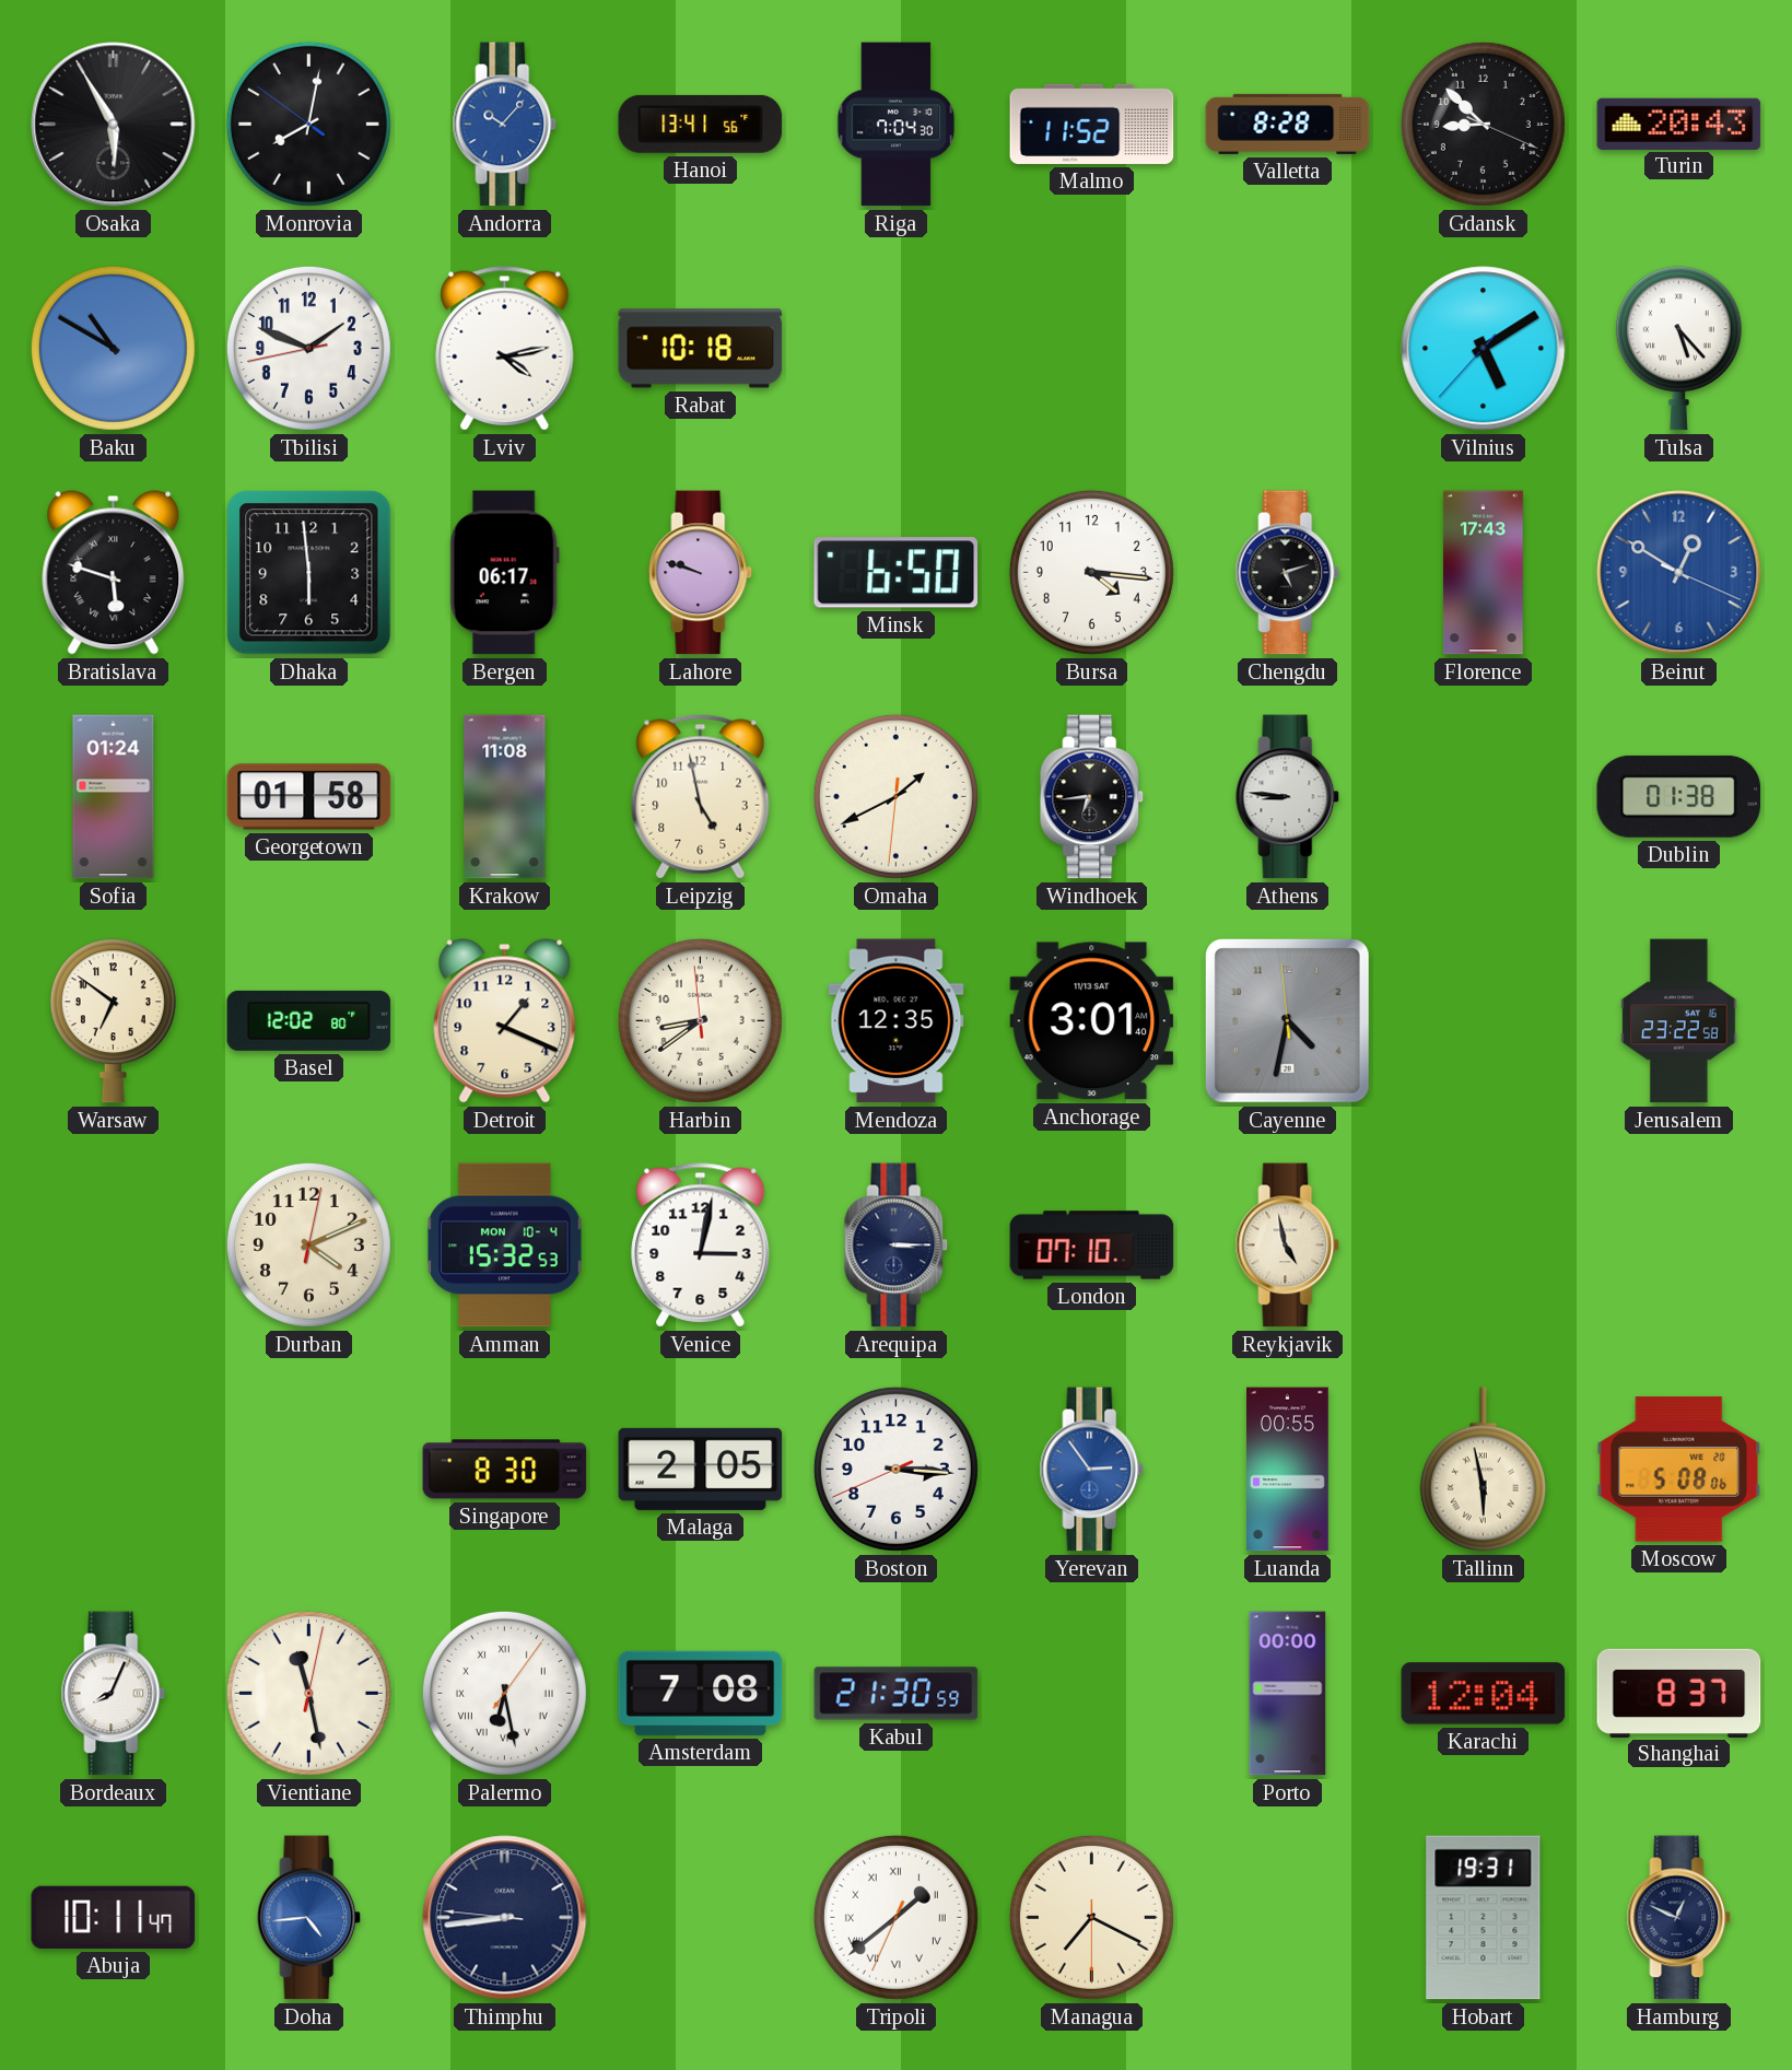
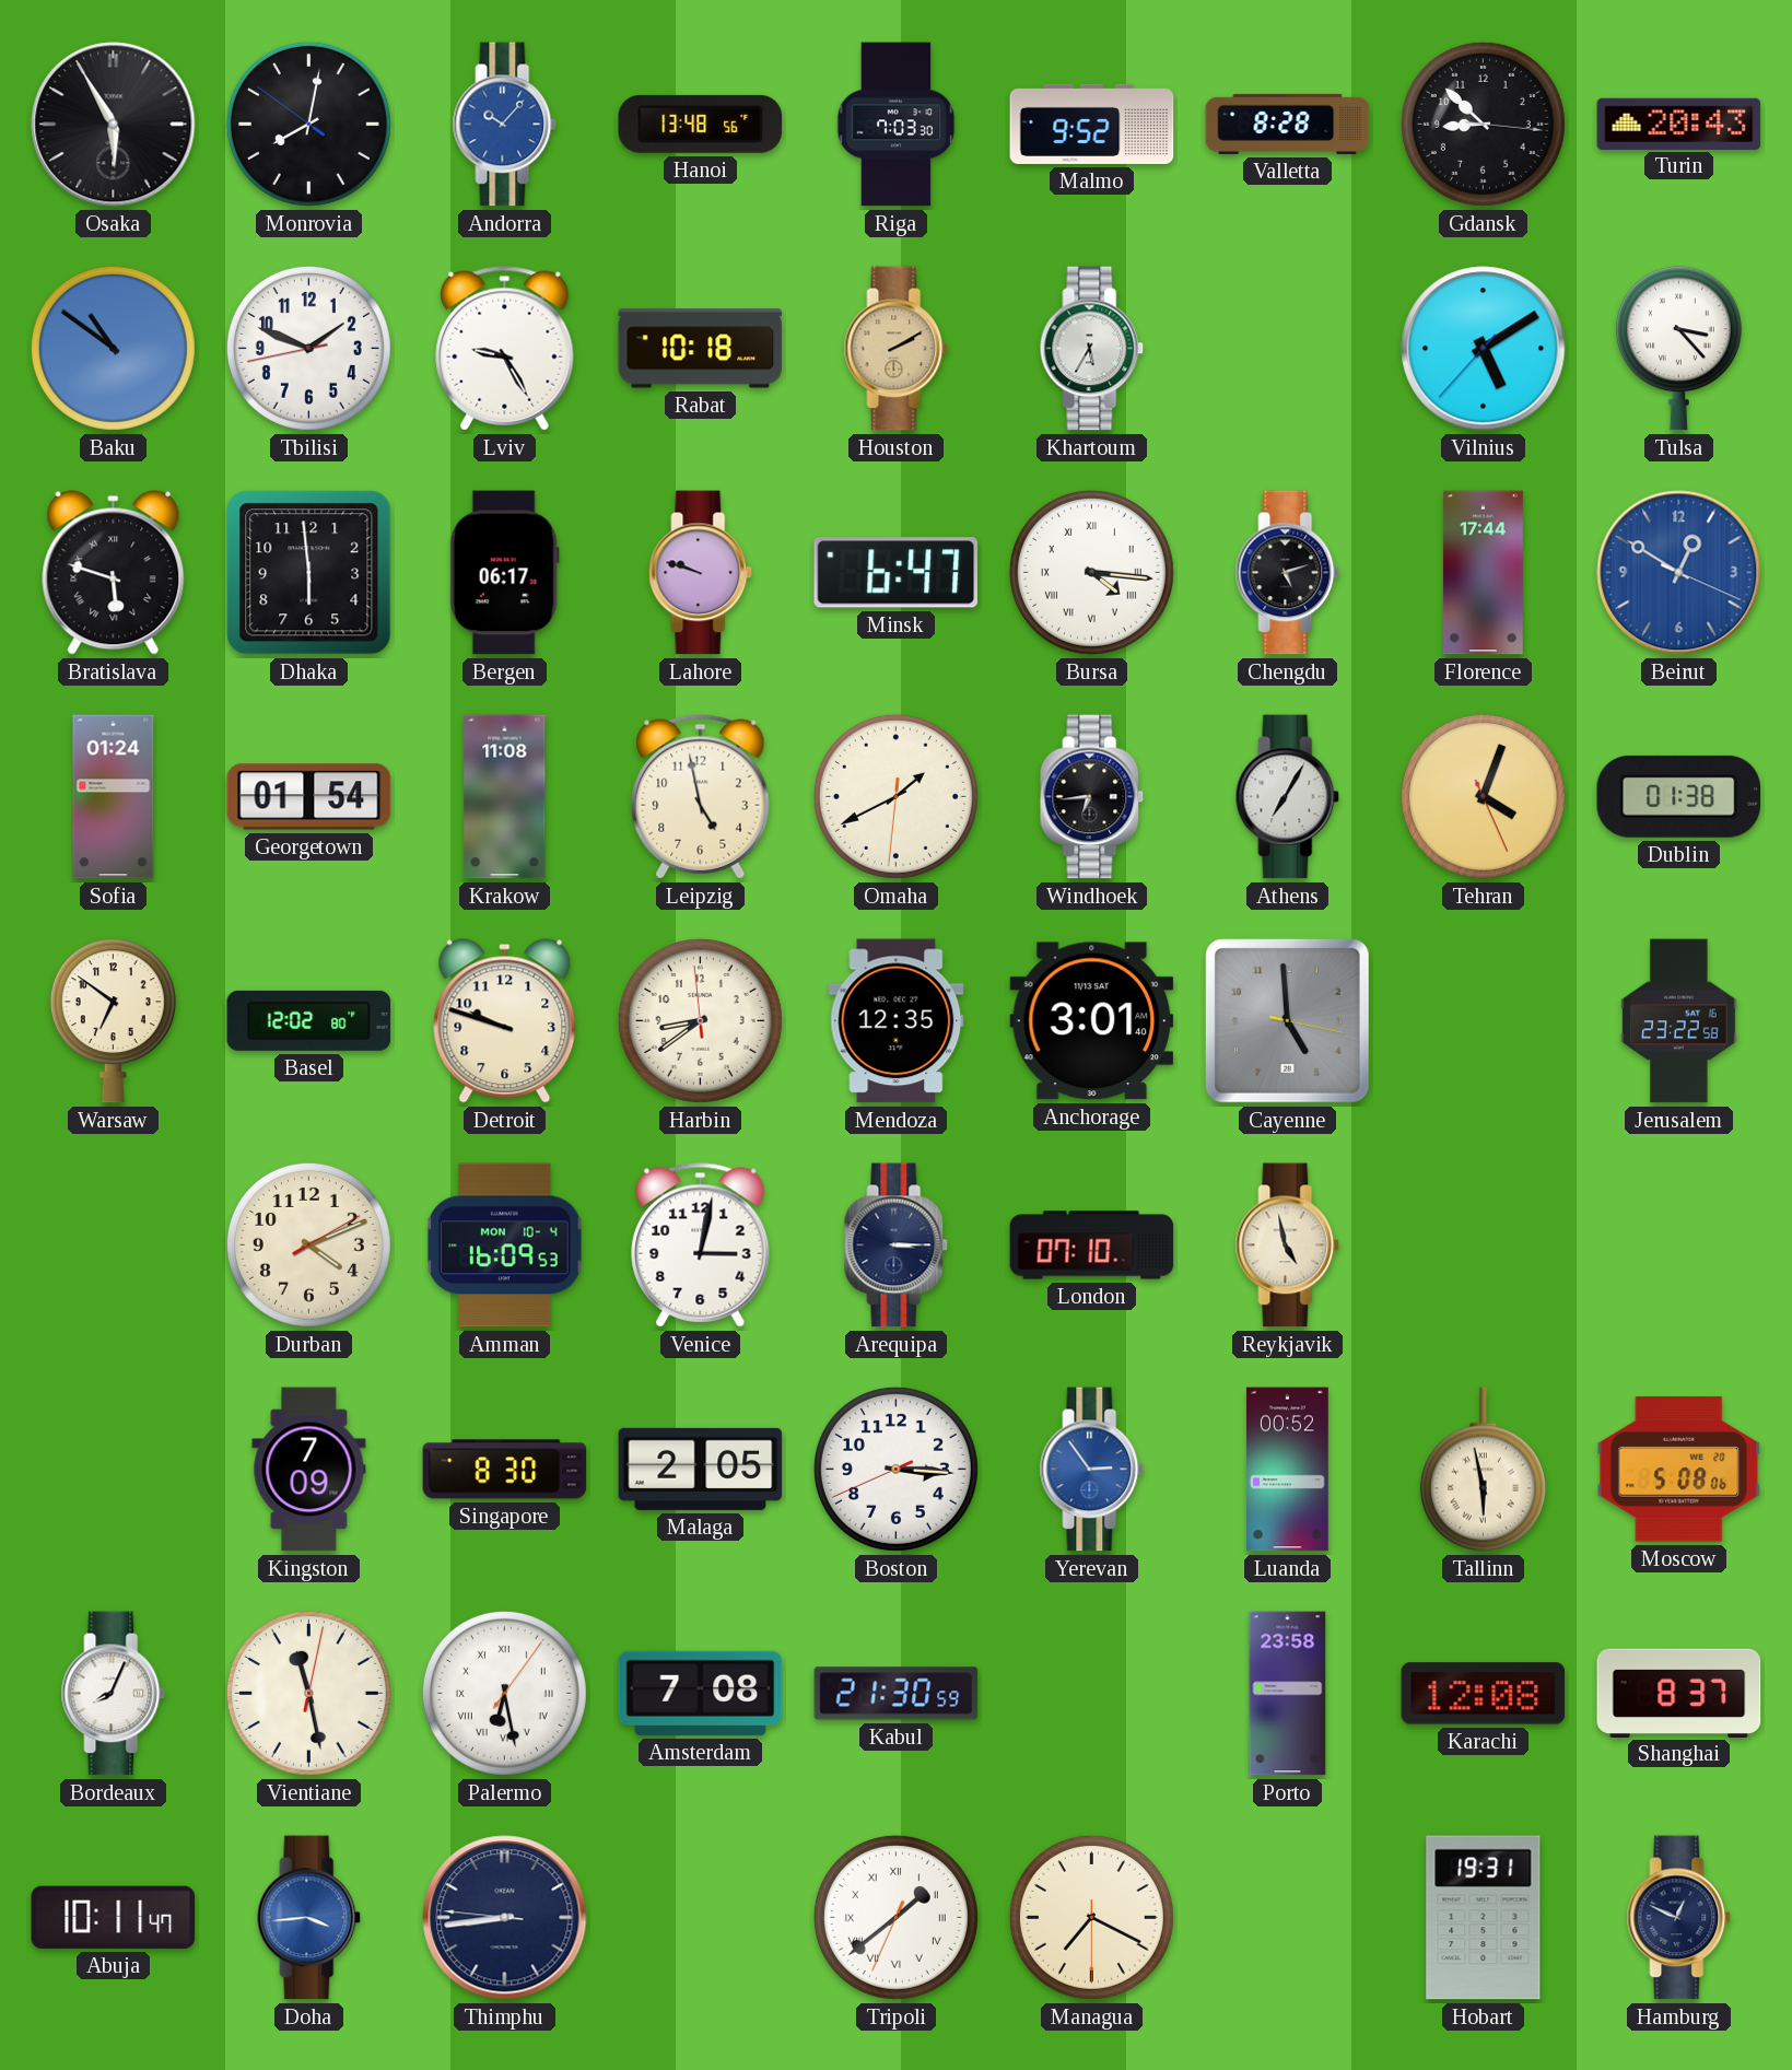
Hanoi: 13:41 -> 13:48 (701, 124)
Riga: 7:04 -> 7:03 (897, 125)
Malmo: 11:52 -> 9:52 (1092, 124)
Gdansk: 8:52:19 -> 8:52:16 (1483, 124)
Baku: 10:50 -> 10:51 (113, 348)
Lviv: 4:13 -> 9:25 (505, 349)
Houston: none -> 2:10 (897, 349)
Khartoum: none -> 5:35 (1092, 349)
Tulsa: 5:23 -> 3:23 (1678, 349)
Minsk: 6:50 -> 6:47 (895, 573)
Bursa numerals: Arabic -> Roman (1091, 572)
Florence: 17:43 -> 17:44 (1483, 573)
Georgetown: 01:58 -> 01:54 (309, 797)
Athens: 8:46 -> 7:05 (1288, 797)
Tehran: none -> 4:03 (1483, 796)
Detroit: 1:19 -> 9:48 (505, 1021)
Cayenne: 4:31 -> 4:59 (1287, 1020)
Durban: 4:11:02 -> 4:11:10 (308, 1244)
Amman: 15:32 -> 16:09 (505, 1245)
Kingston: none -> 7:09 (309, 1470)
Luanda: 00:55 -> 00:52 (1288, 1470)
Porto: 00:00 -> 23:58 (1288, 1694)
Karachi: 12:04 -> 12:08 (1484, 1694)
Doha: 4:44 -> 3:44 (309, 1918)
